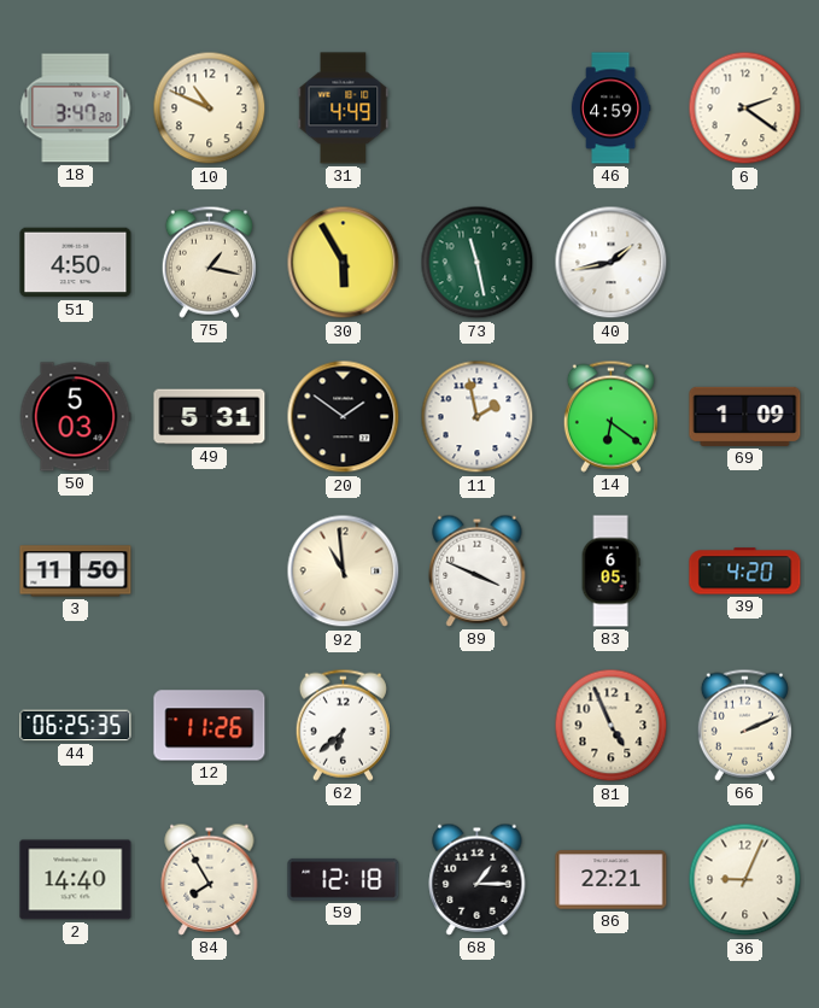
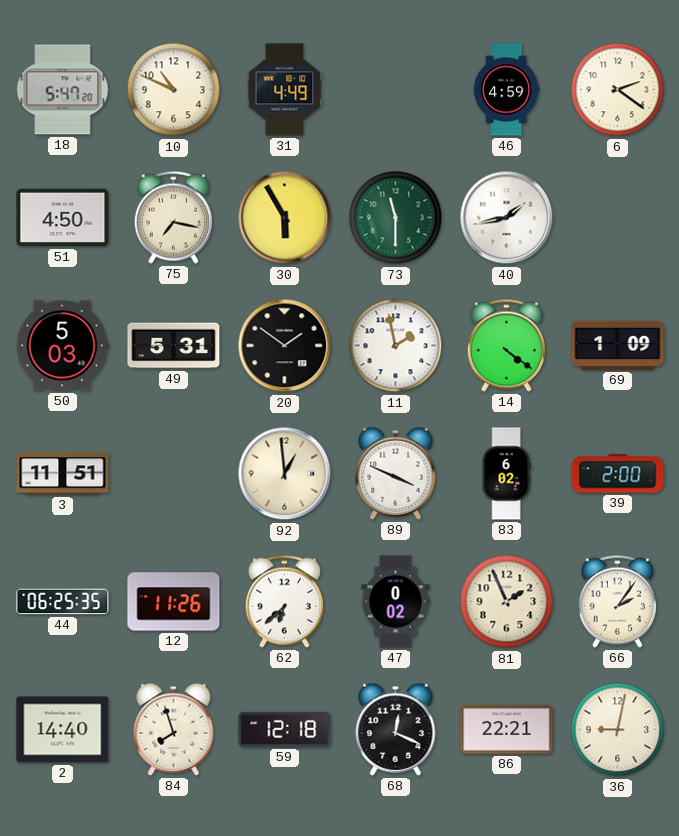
18: 3:47 -> 5:47 (63, 90)
75: 1:17 -> 7:17 (173, 217)
73: 11:28 -> 11:30 (396, 218)
14: 6:21 -> 4:21 (506, 345)
3: 11:50 -> 11:51 (63, 474)
92: 10:59 -> 12:59 (285, 474)
83: 6:05 -> 6:02 (506, 474)
39: 4:20 -> 2:00 (618, 474)
47: none -> 0:02 (396, 602)
81: 4:56 -> 1:56 (507, 602)
66: 2:11 -> 2:06 (617, 601)
84: 7:55 -> 7:57 (174, 729)
68: 1:15 -> 12:19 (396, 729)
36: 9:04 -> 9:02 (618, 730)
